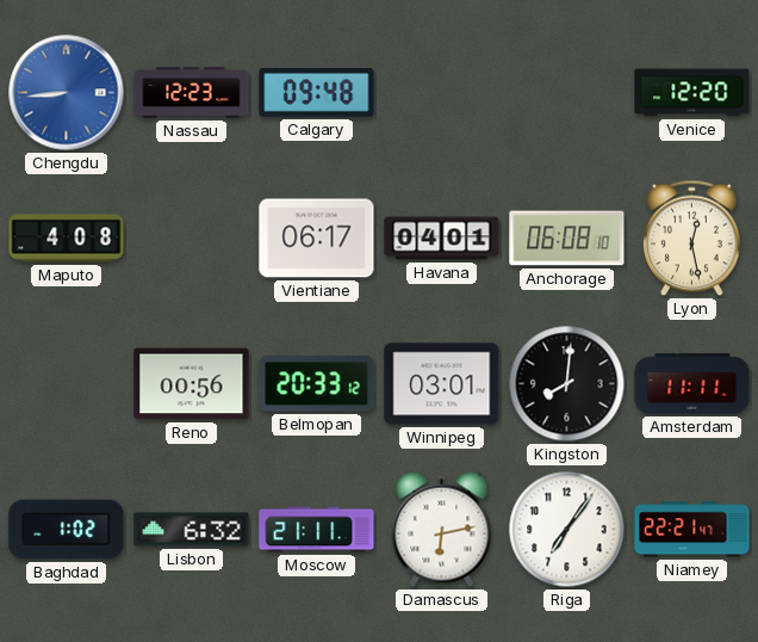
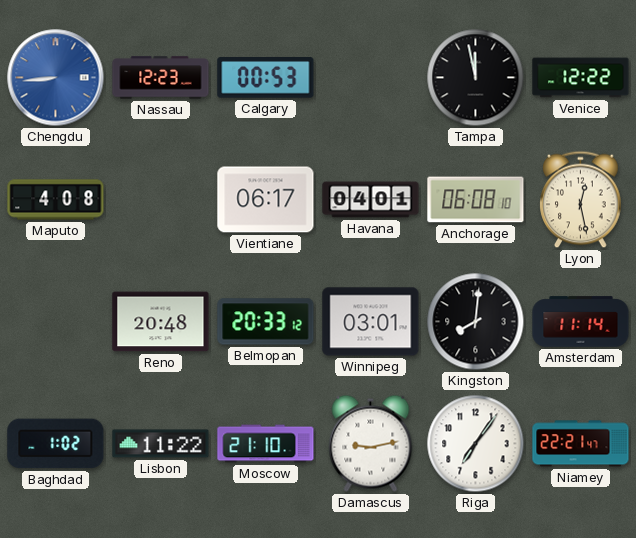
Calgary: 09:48 -> 00:53 (266, 78)
Tampa: none -> 11:58 (476, 78)
Venice: 12:20 -> 12:22 (581, 78)
Reno: 00:56 -> 20:48 (161, 322)
Amsterdam: 11:11 -> 11:14 (581, 322)
Lisbon: 6:32 -> 11:22 (161, 444)
Moscow: 21:11 -> 21:10 (266, 444)
Damascus: 6:13 -> 9:13 (371, 443)
